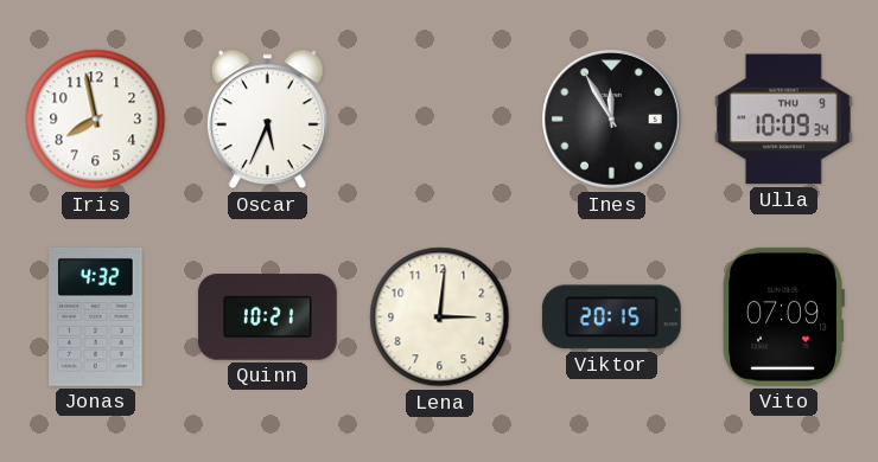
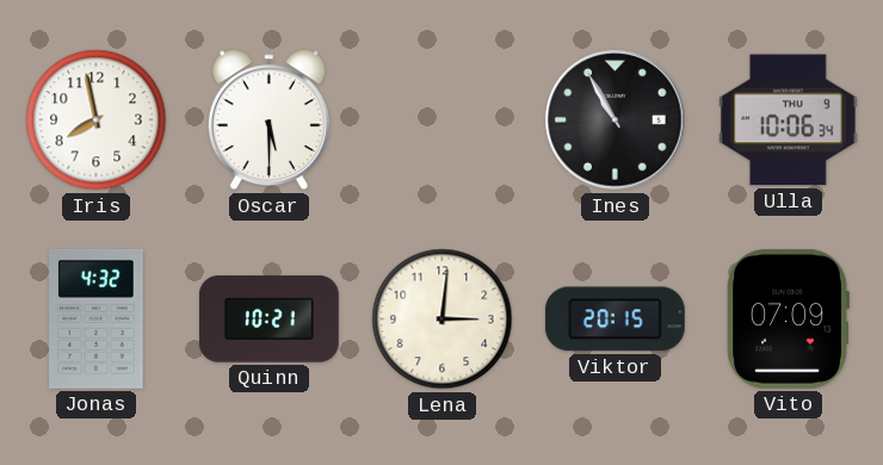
Oscar: 5:34 -> 5:30 (268, 120)
Ines: 11:55 -> 10:55 (616, 120)
Ulla: 10:09 -> 10:06 (788, 120)
